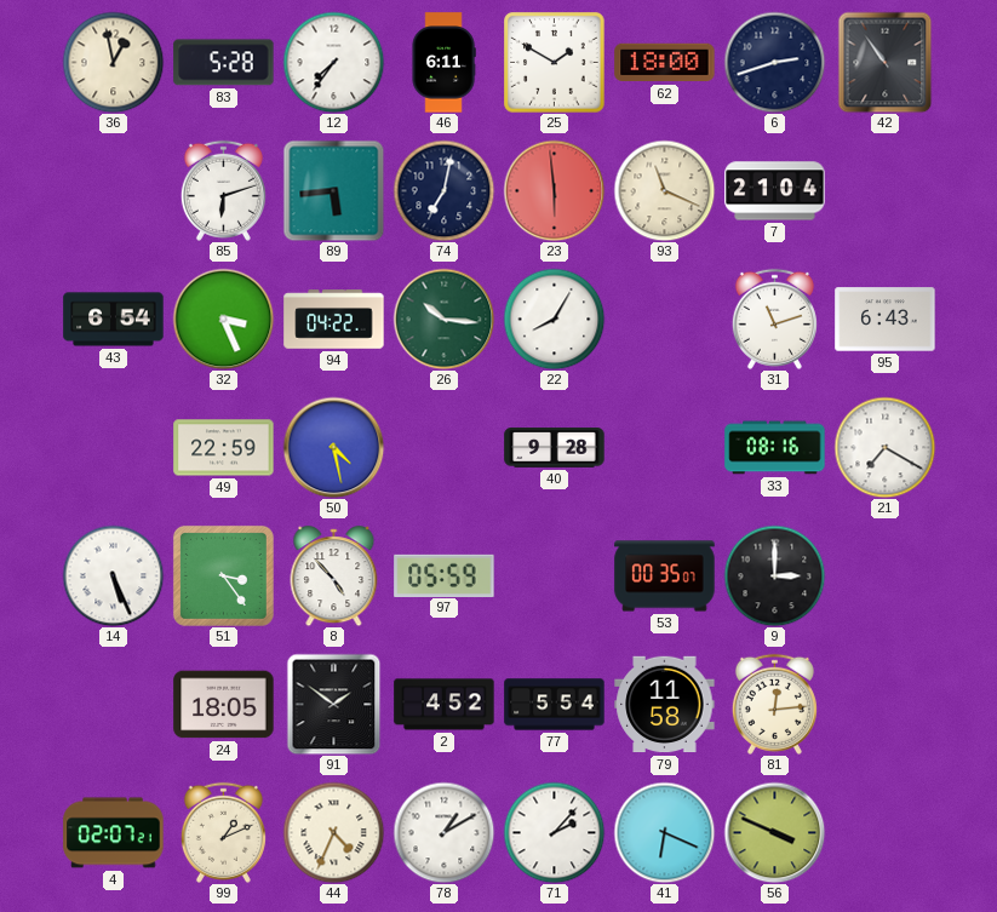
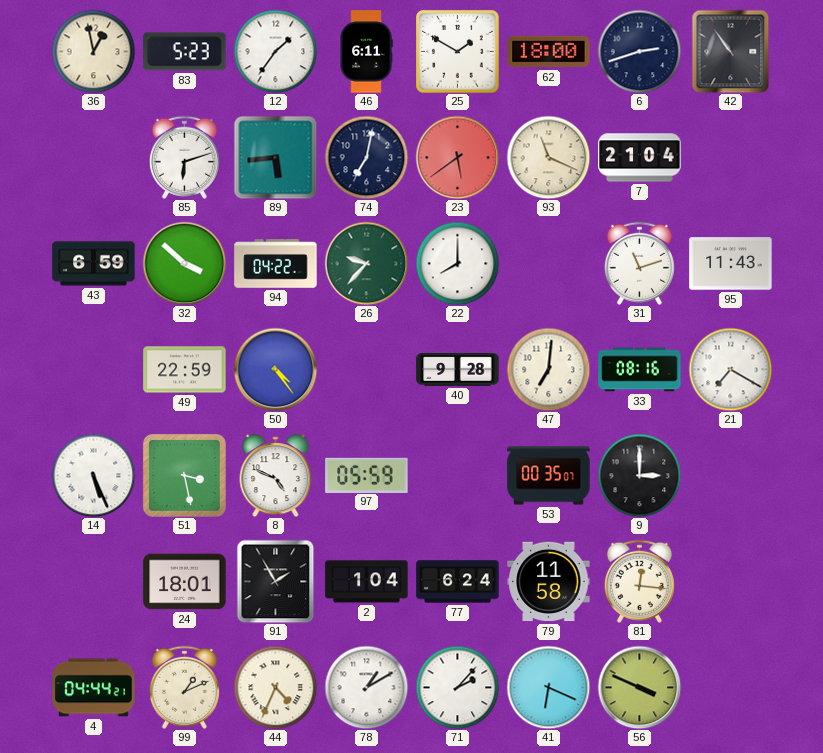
83: 5:28 -> 5:23 (185, 52)
12: 7:36 -> 1:36 (275, 51)
23: 5:59 -> 5:39 (457, 157)
43: 6:54 -> 6:59 (94, 264)
32: 3:26 -> 3:52 (184, 263)
26: 10:16 -> 9:37 (366, 263)
22: 8:05 -> 8:00 (457, 263)
95: 6:43 -> 11:43 (731, 264)
50: 4:28 -> 4:24 (275, 369)
47: none -> 7:01 (548, 369)
51: 3:24 -> 3:28 (184, 475)
8: 4:53 -> 4:49 (276, 476)
24: 18:05 -> 18:01 (185, 582)
91: 1:51 -> 1:55 (276, 581)
2: 4:52 -> 1:04 (367, 582)
77: 5:54 -> 6:24 (458, 582)
81: 12:14 -> 12:16 (639, 581)
4: 02:07 -> 04:44 (94, 688)
